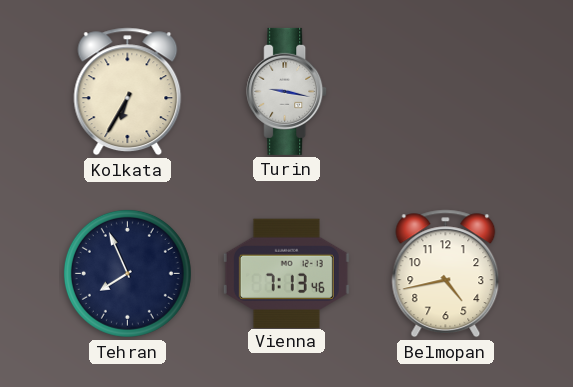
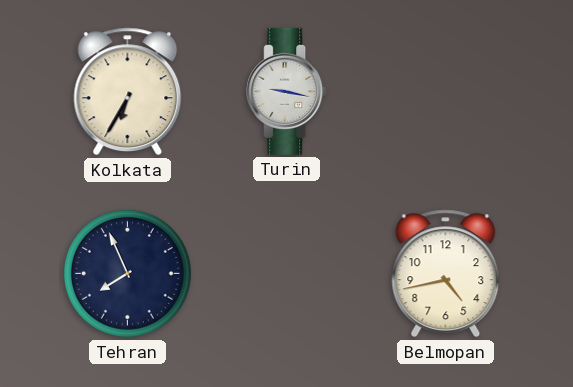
Vienna: 7:13 -> none (286, 273)
